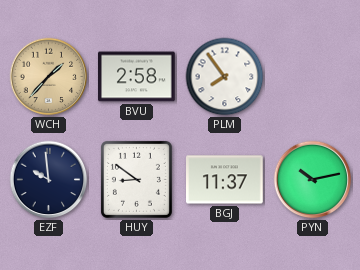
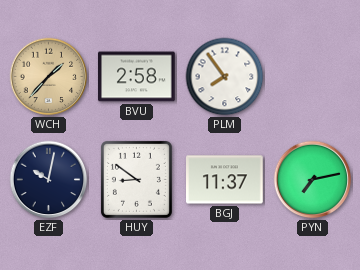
EZF: 9:59 -> 10:02 (49, 180)
PYN: 10:13 -> 7:13 (313, 180)
